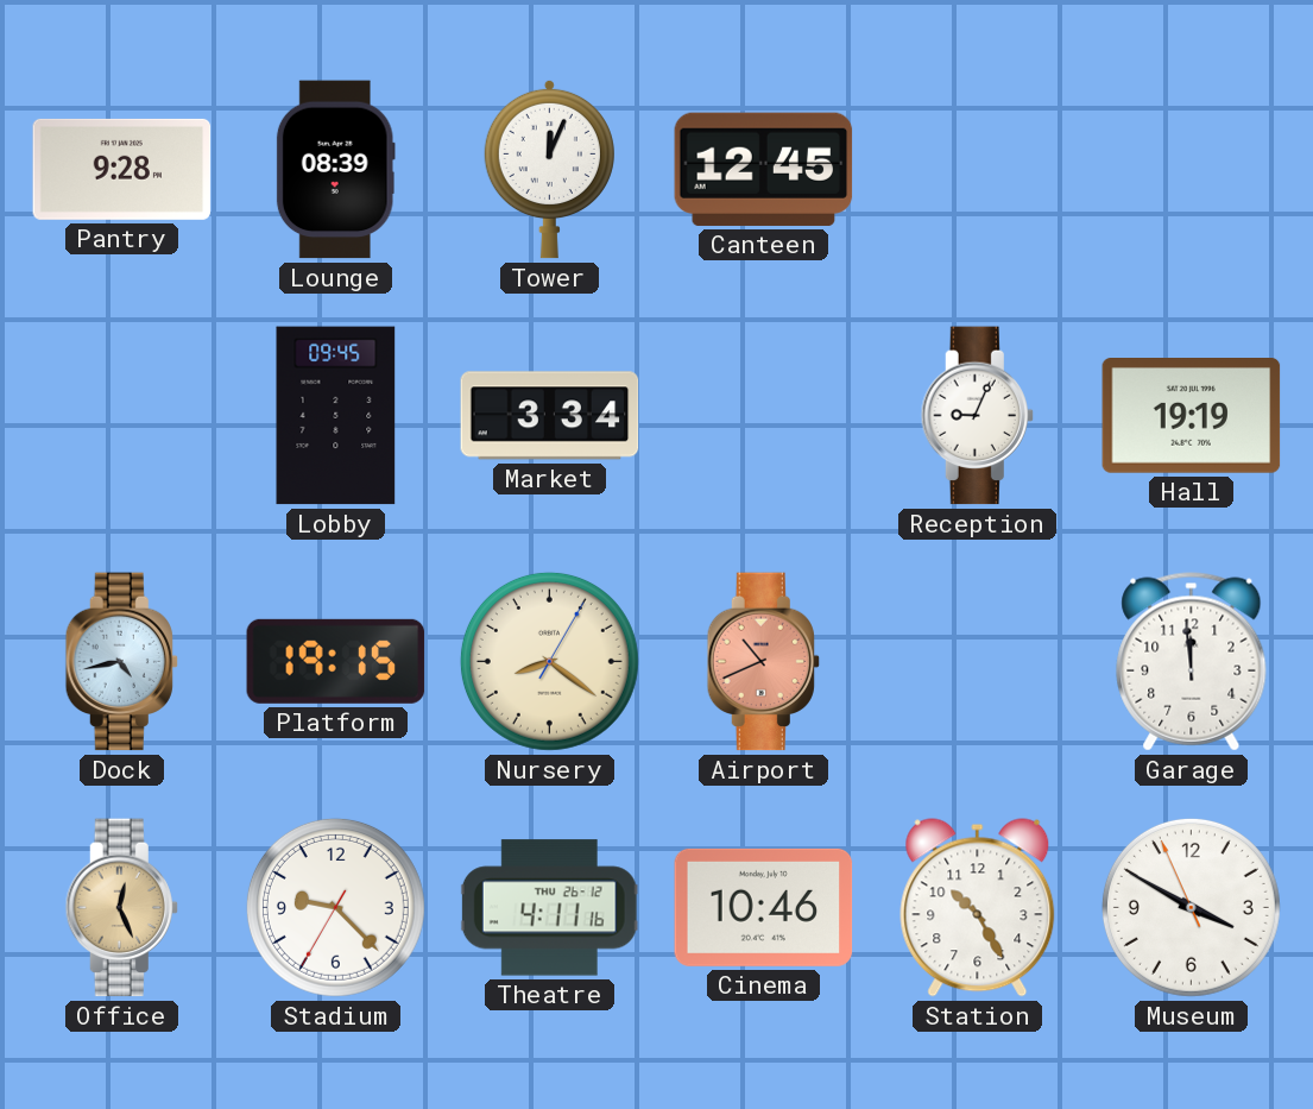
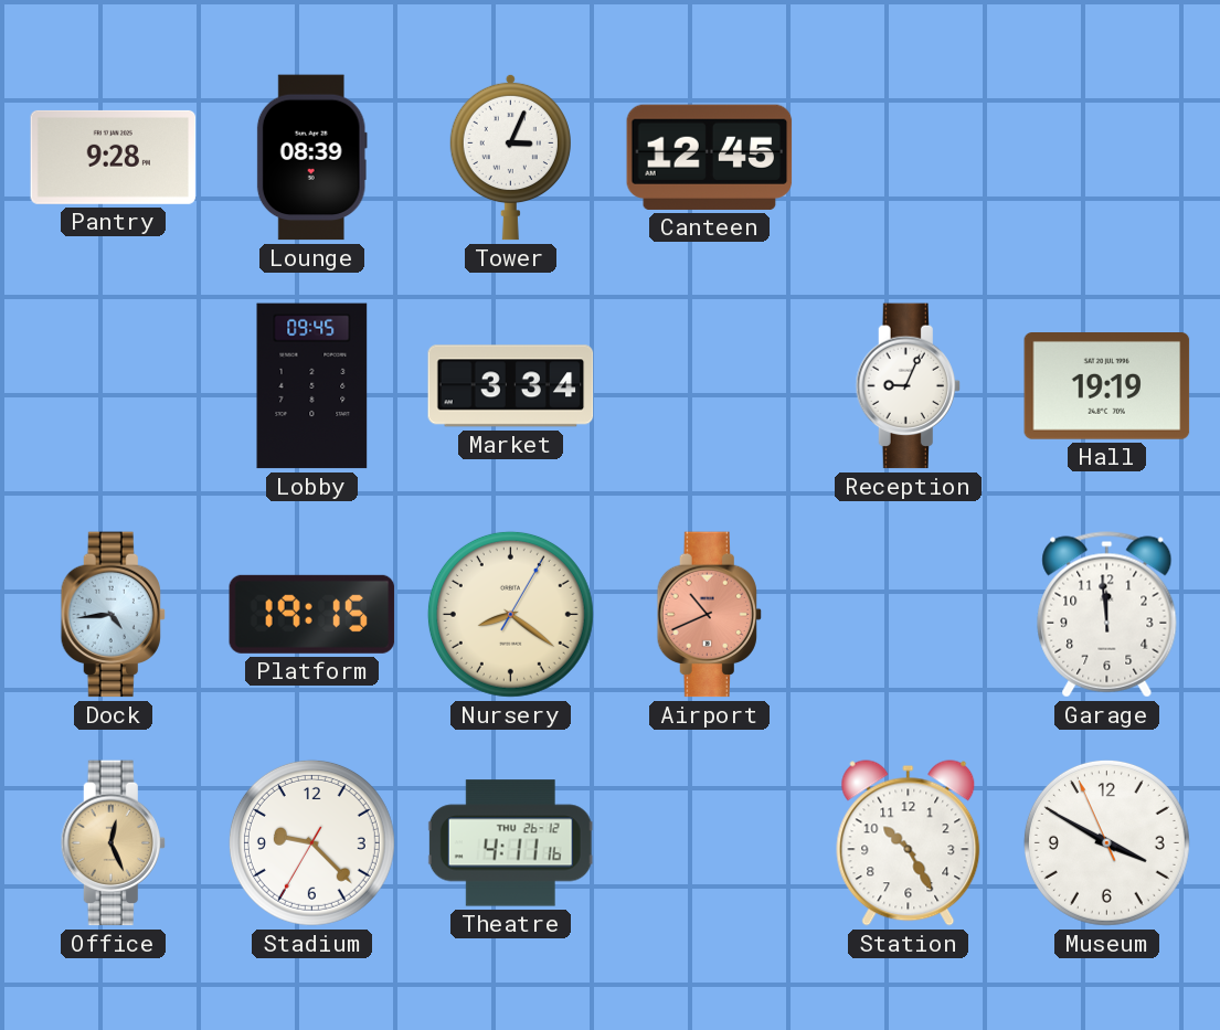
Tower: 12:04 -> 3:04 (510, 157)
Dock: 4:43 -> 4:44 (113, 615)
Cinema: 10:46 -> none (764, 907)
